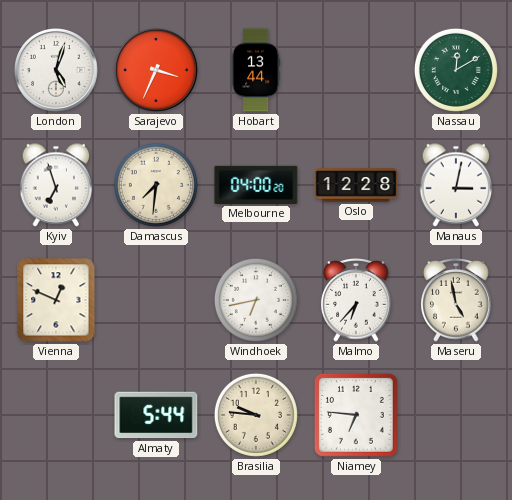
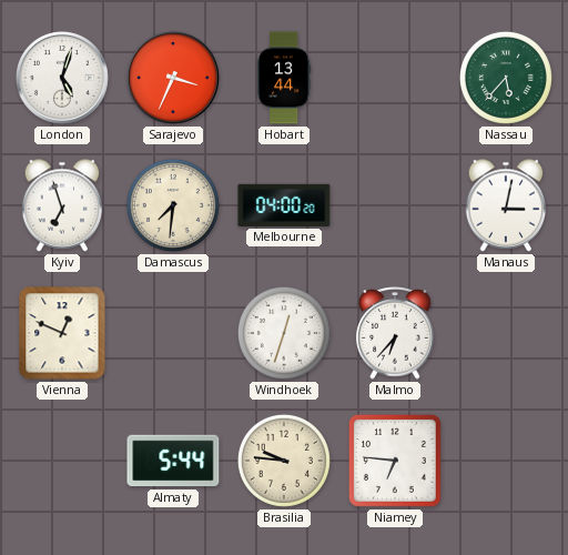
Nassau: 12:10 -> 5:37 (506, 78)
Oslo: 12:28 -> none (356, 185)
Windhoek: 6:43 -> 12:33 (284, 333)
Maseru: 4:58 -> none (456, 300)
